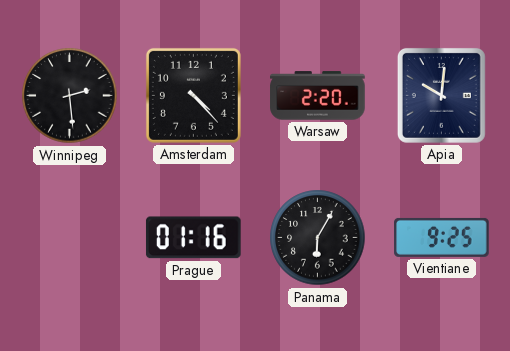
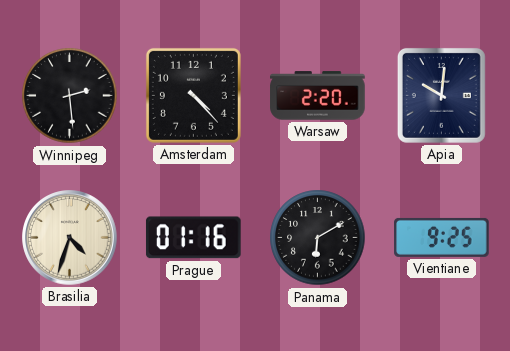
Brasilia: none -> 4:33 (70, 238)
Panama: 6:05 -> 6:10 (318, 238)
